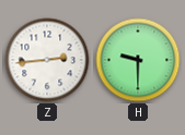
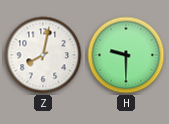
Z: 2:44 -> 8:02 (43, 55)
